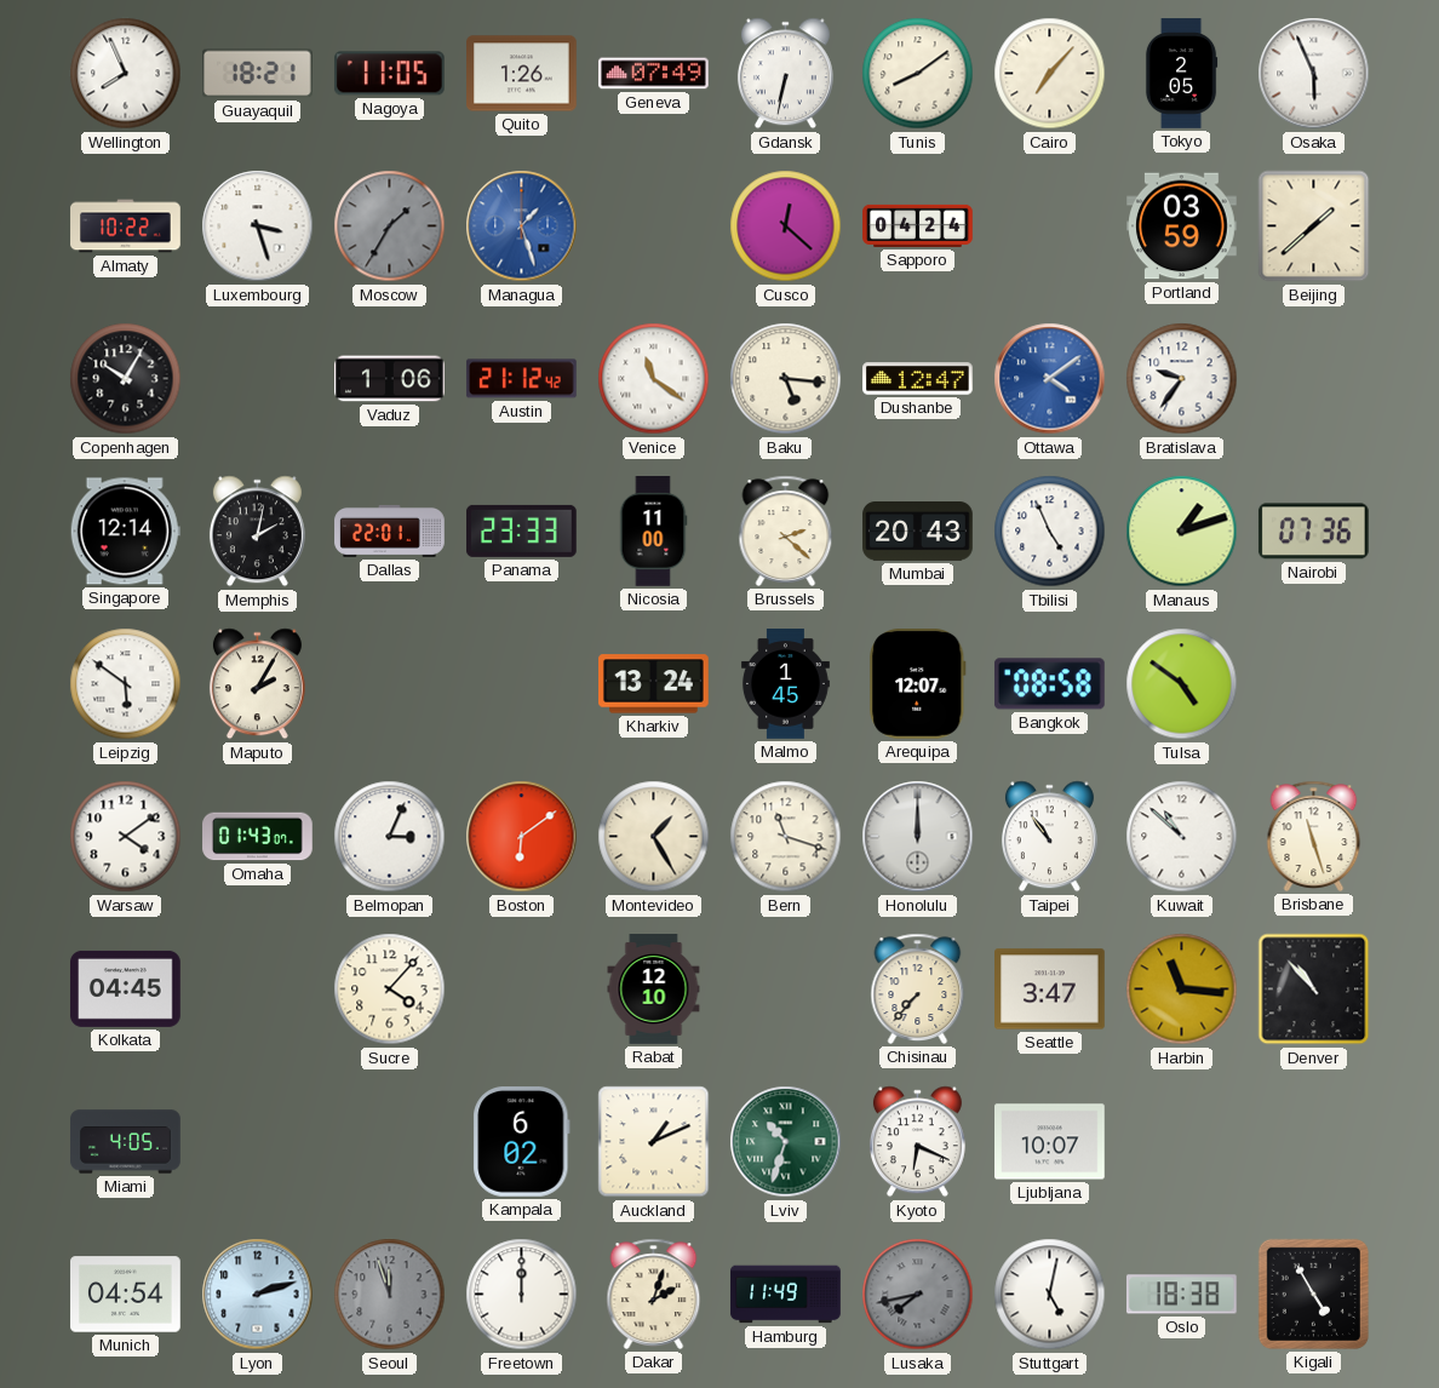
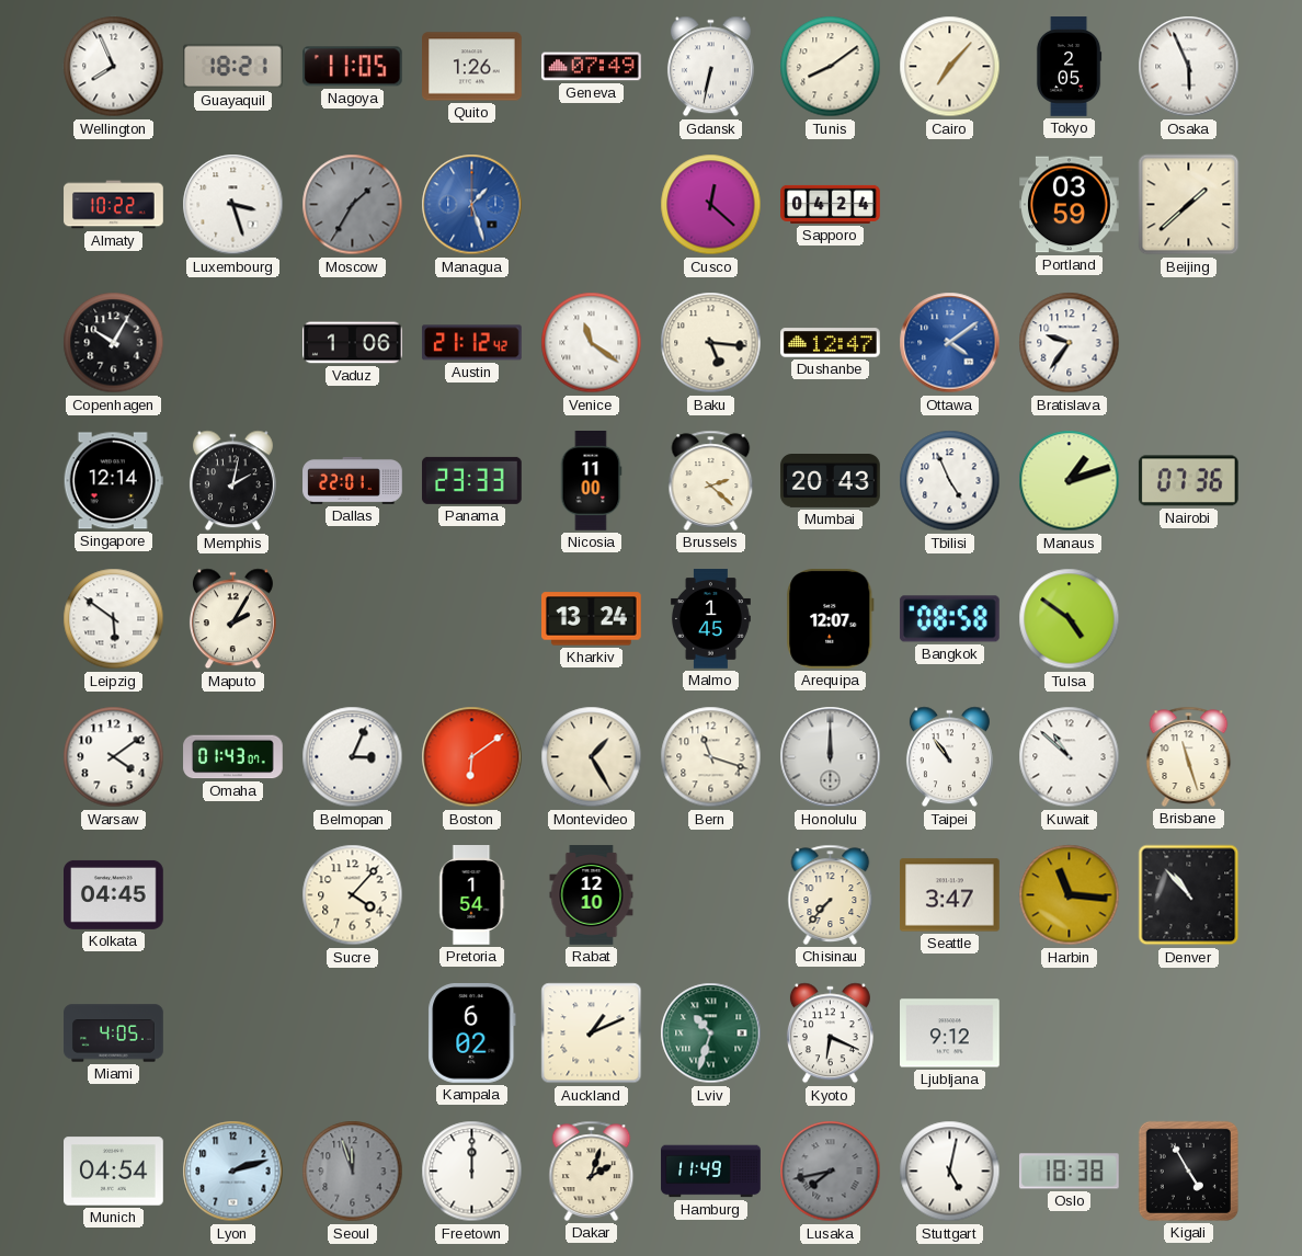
Pretoria: none -> 1:54 (472, 895)
Ljubljana: 10:07 -> 9:12 (950, 1034)
